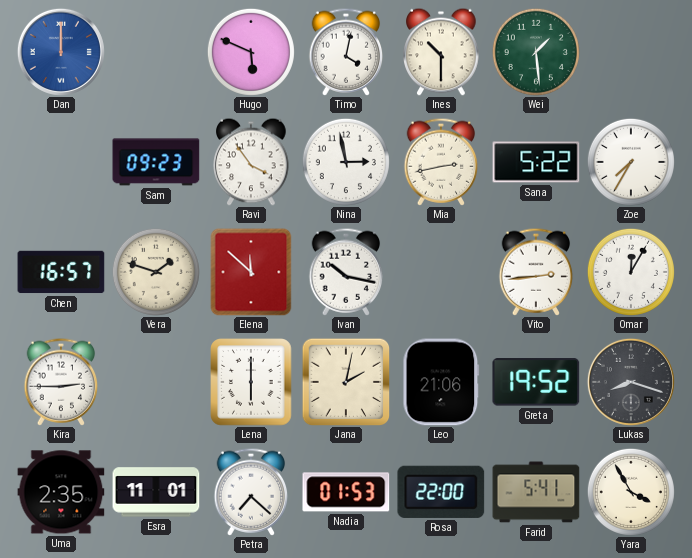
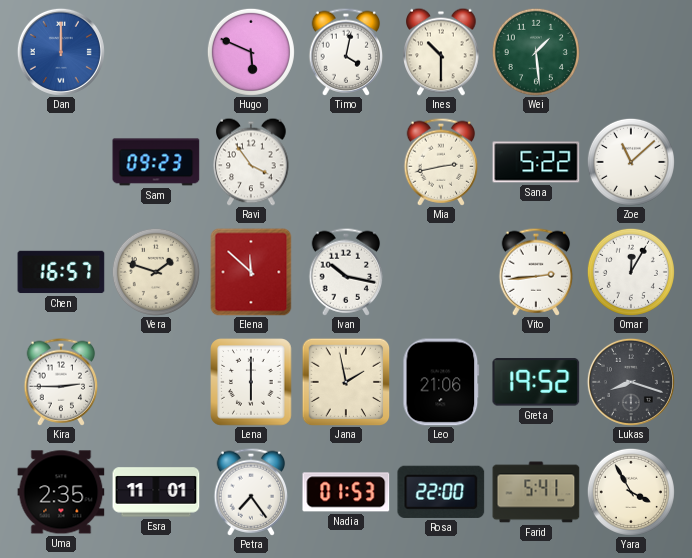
Nina: 2:58 -> none (346, 162)
Zoe: 7:35 -> 11:08 (631, 162)
Jana: 2:02 -> 1:58 (346, 382)
Petra: 7:22 -> 7:24 (251, 492)
